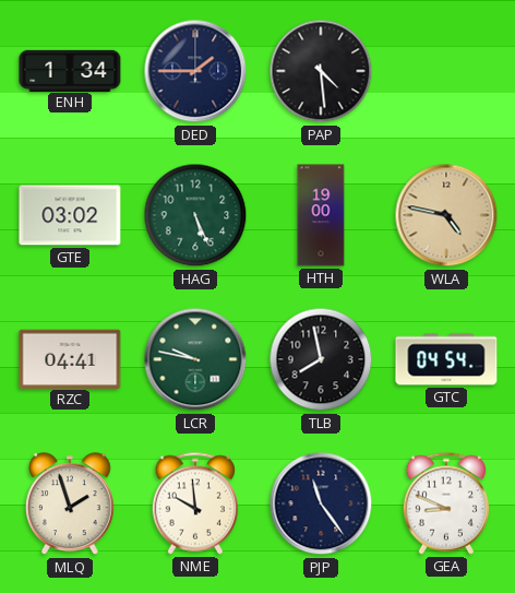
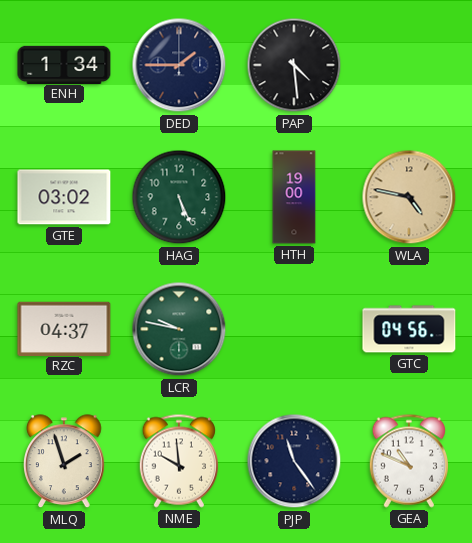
RZC: 04:41 -> 04:37 (64, 328)
TLB: 7:58 -> none (321, 359)
GTC: 04:54 -> 04:56 (409, 329)
GEA: 8:49 -> 10:49 (408, 461)
